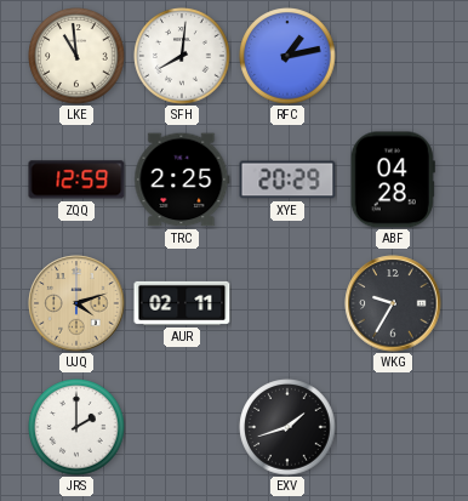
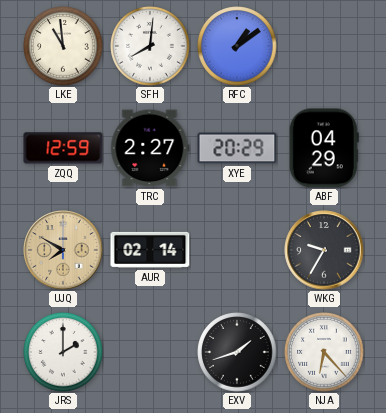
RFC: 1:13 -> 1:09 (237, 46)
TRC: 2:25 -> 2:27 (150, 148)
ABF: 04:28 -> 04:29 (324, 148)
UJQ: 4:12 -> 7:50 (63, 250)
AUR: 02:11 -> 02:14 (150, 250)
NJA: none -> 6:23 (324, 352)
